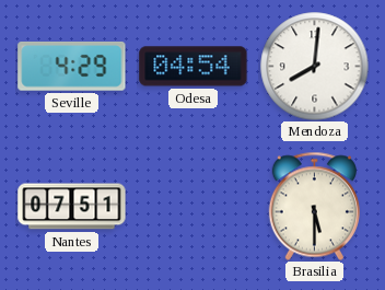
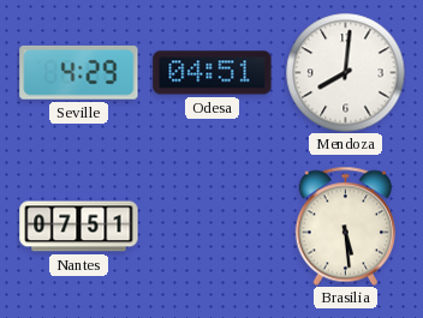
Odesa: 04:54 -> 04:51 (213, 73)
Brasilia: 5:30 -> 5:29 (345, 226)
